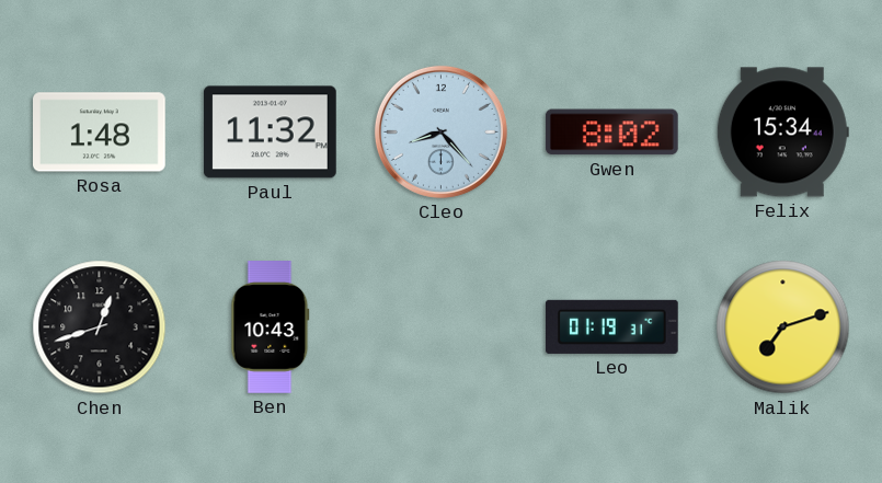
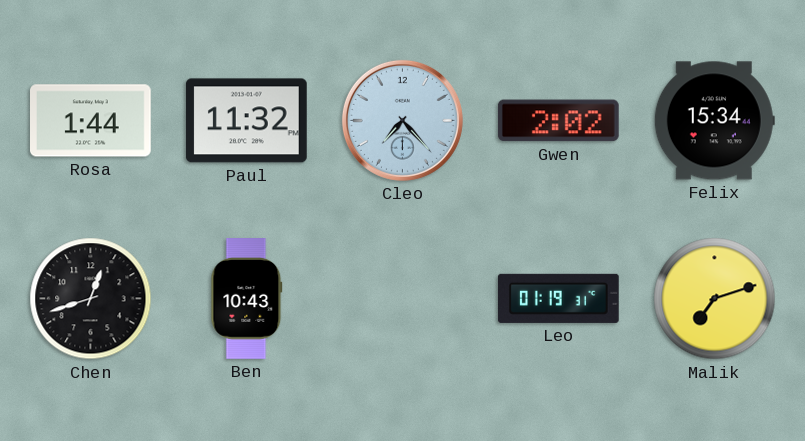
Rosa: 1:48 -> 1:44 (91, 121)
Cleo: 8:23 -> 7:23 (402, 120)
Gwen: 8:02 -> 2:02 (558, 121)
